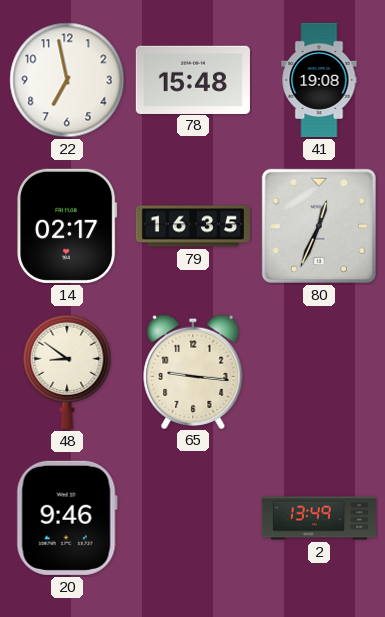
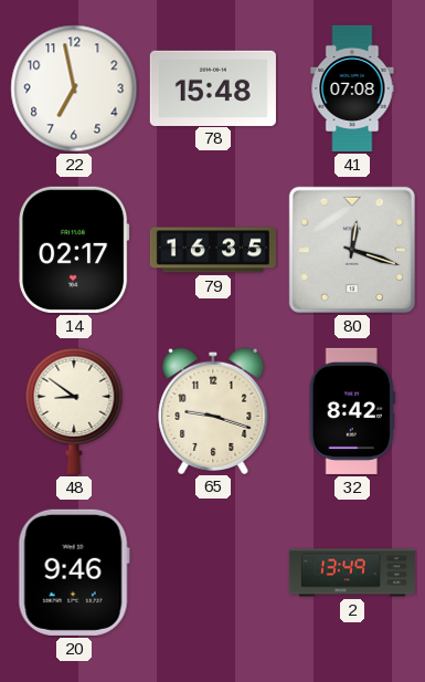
41: 19:08 -> 07:08 (352, 88)
80: 12:34 -> 12:18 (352, 250)
65: 9:16 -> 9:18 (213, 410)
32: none -> 8:42 (352, 411)
